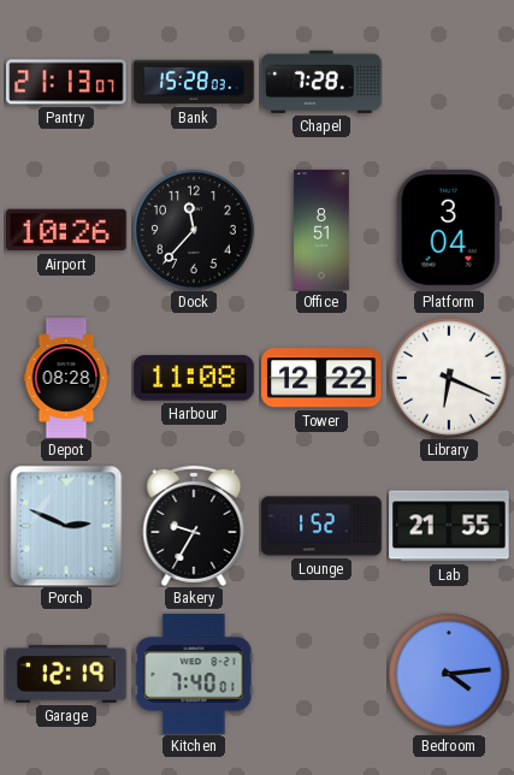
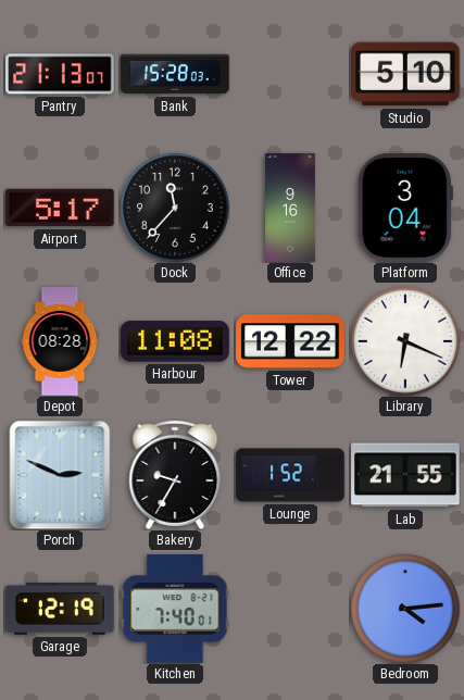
Chapel: 7:28 -> none (321, 82)
Studio: none -> 5:10 (406, 74)
Airport: 10:26 -> 5:17 (61, 208)
Office: 8:51 -> 9:16 (290, 208)
